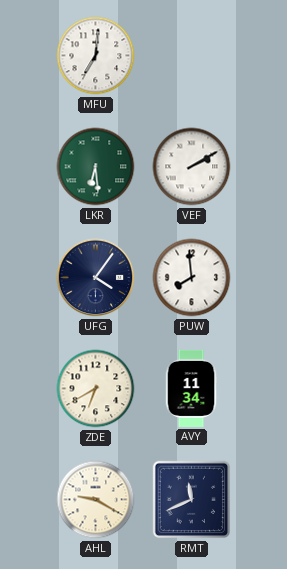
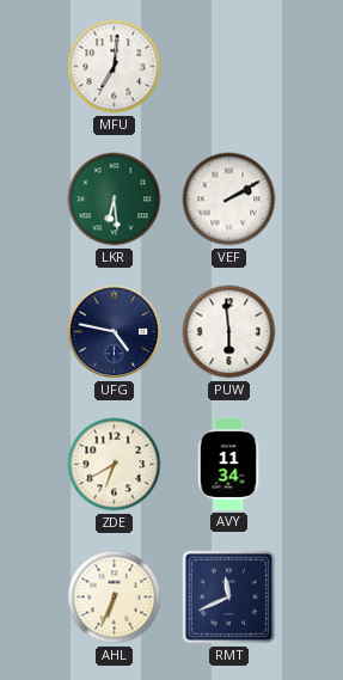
UFG: 4:06 -> 4:47 (115, 332)
PUW: 7:59 -> 5:59 (229, 332)
AHL: 9:20 -> 6:34 (115, 598)
